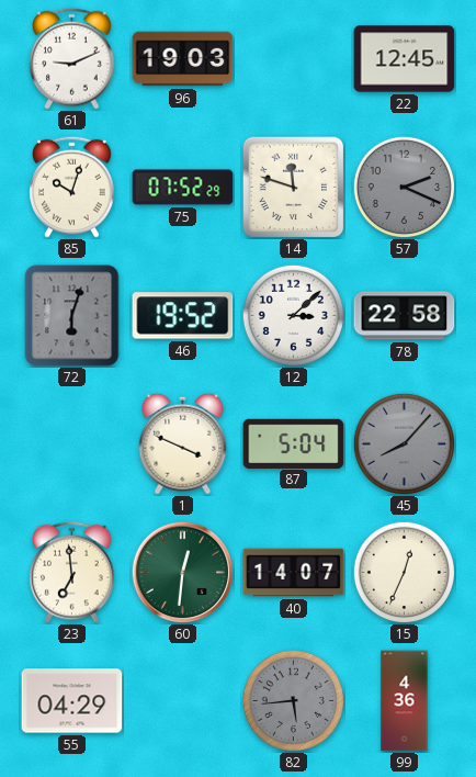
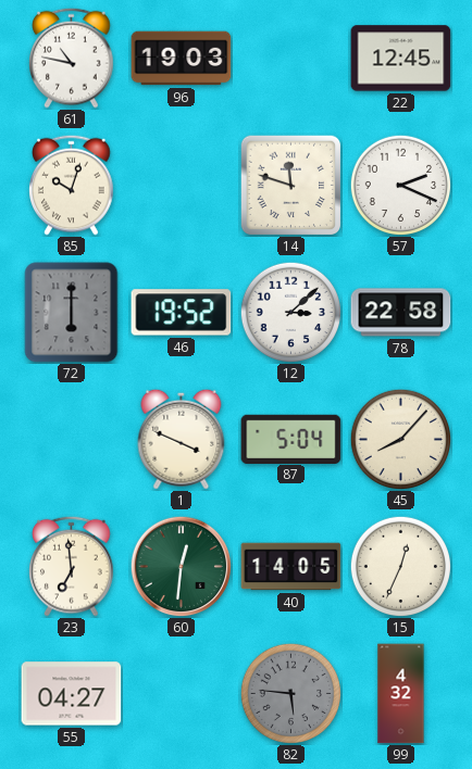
61: 9:11 -> 10:47 (72, 58)
75: 07:52 -> none (183, 188)
57 dial: grey -> white (400, 185)
72: 6:03 -> 6:00 (72, 313)
45 dial: grey -> cream (400, 439)
40: 14:07 -> 14:05 (291, 567)
55: 04:29 -> 04:27 (72, 694)
82: 5:44 -> 5:46 (290, 693)
99: 4:36 -> 4:32 (401, 694)
